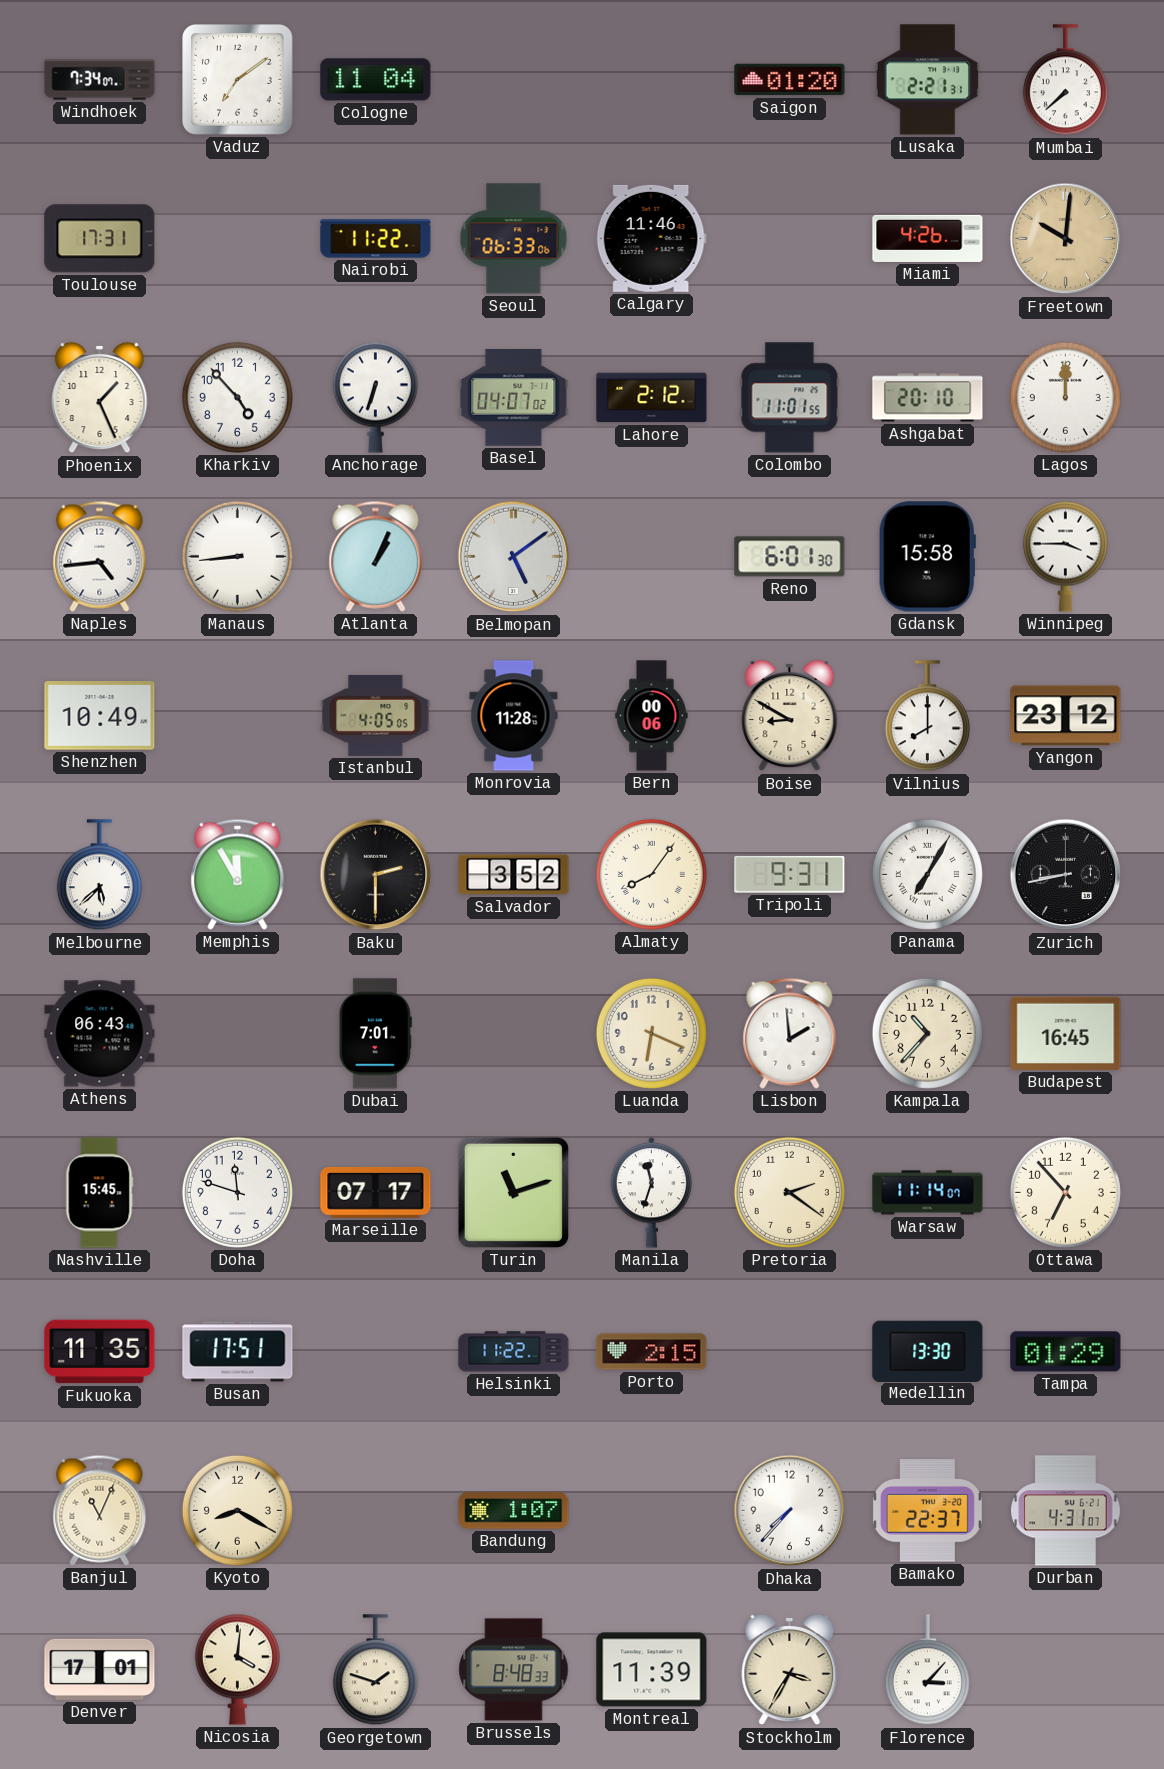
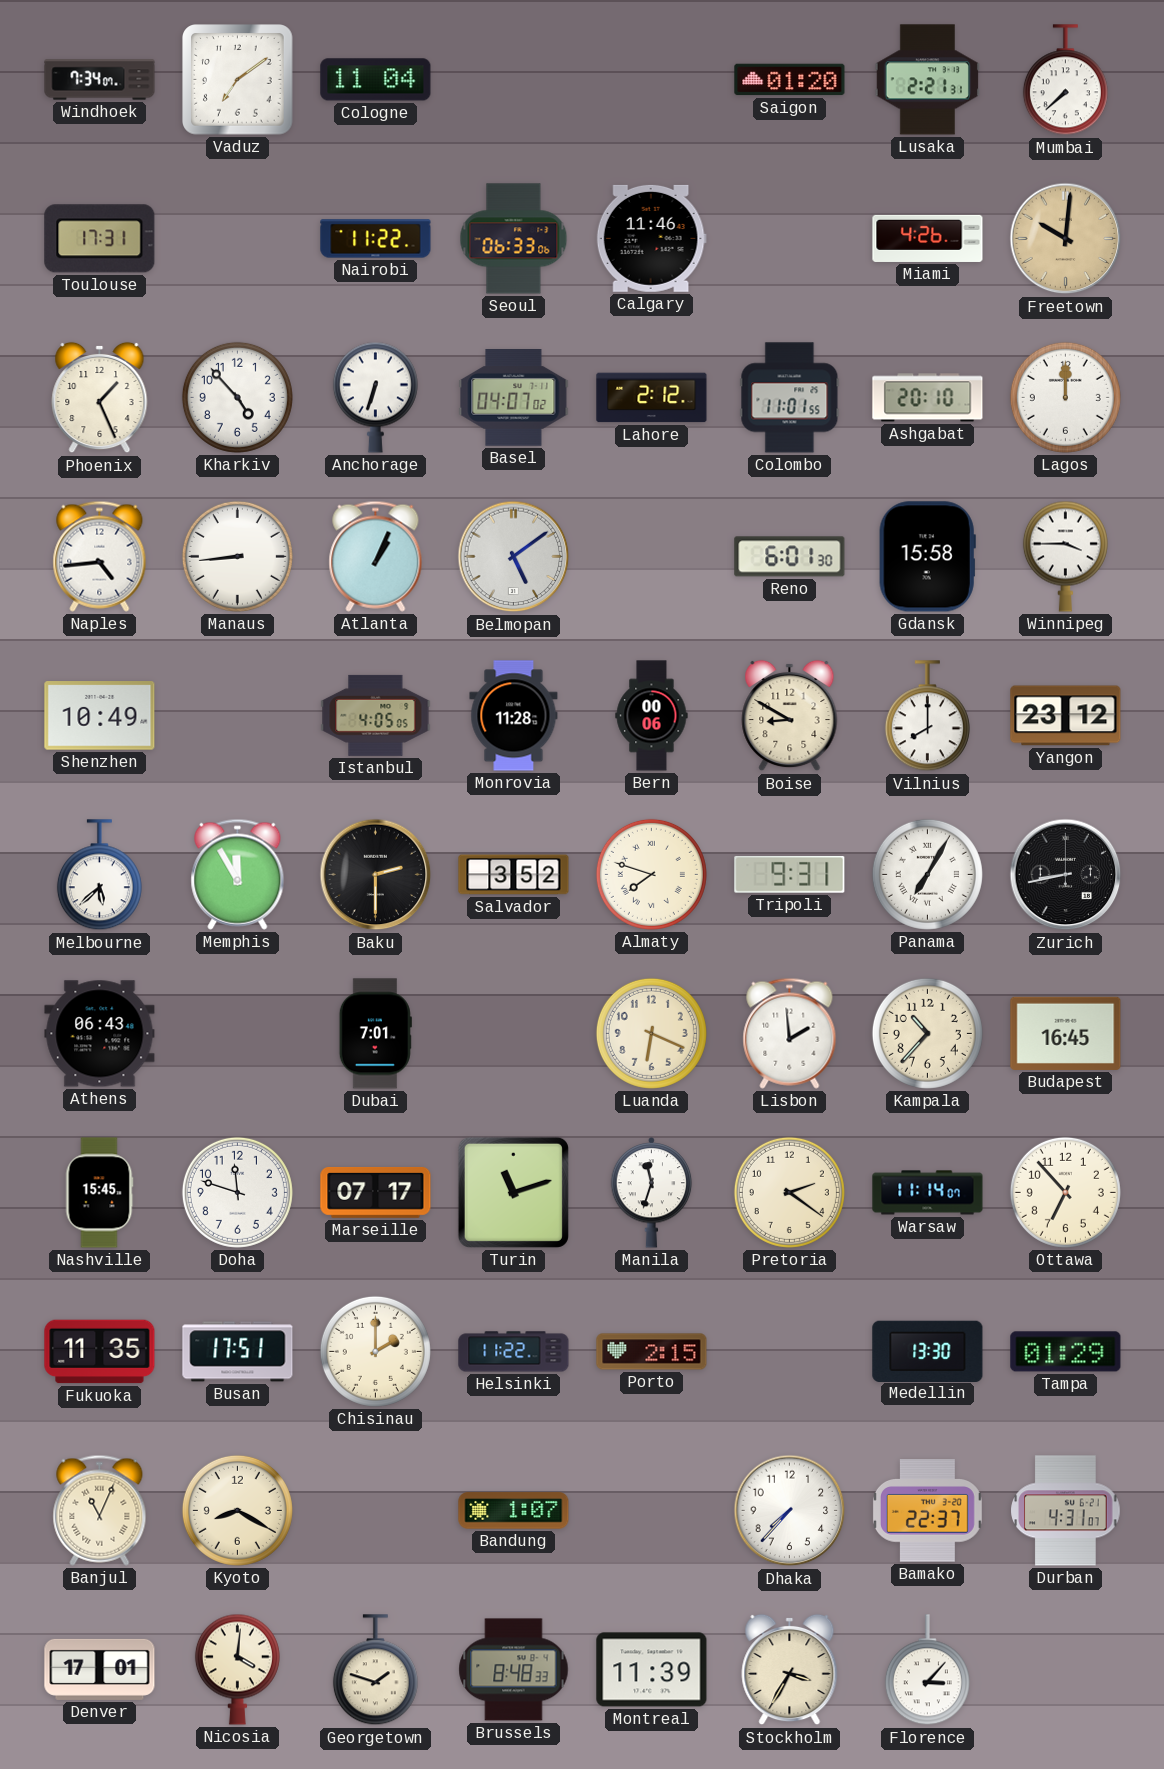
Almaty: 8:06 -> 7:48 (651, 874)
Chisinau: none -> 2:00 (375, 1351)
